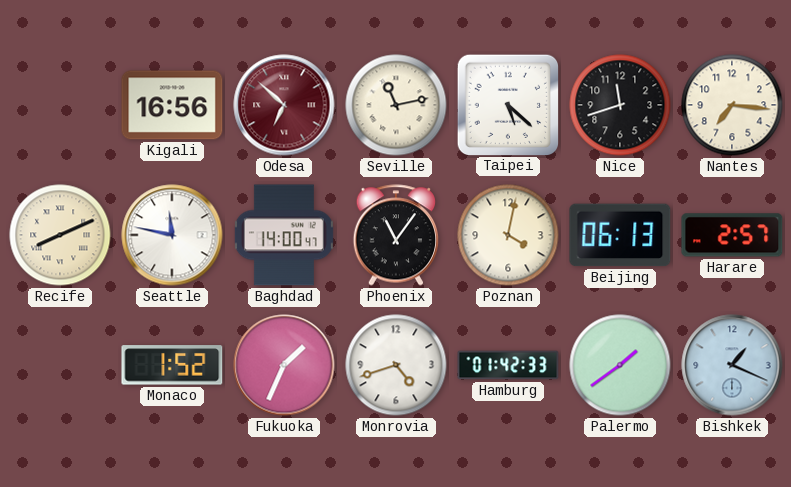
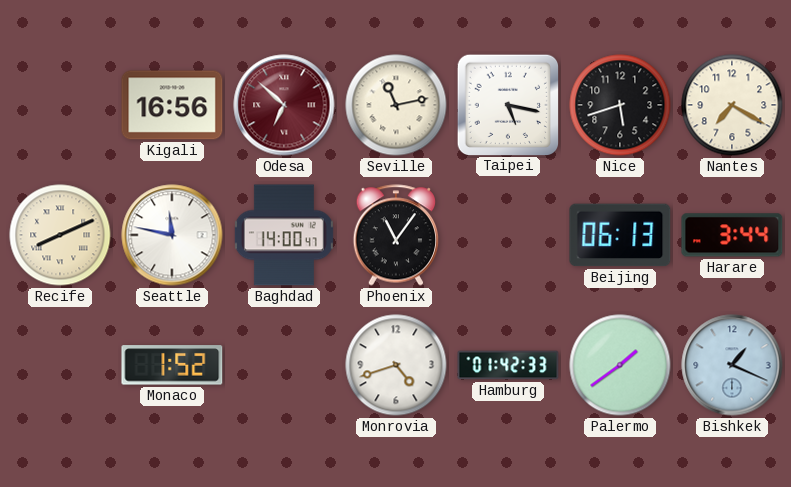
Taipei: 5:22 -> 5:17 (507, 104)
Nice: 11:42 -> 5:42 (620, 105)
Nantes: 7:16 -> 7:20 (732, 105)
Poznan: 4:02 -> none (508, 235)
Harare: 2:57 -> 3:44 (732, 235)
Fukuoka: 1:34 -> none (284, 365)
